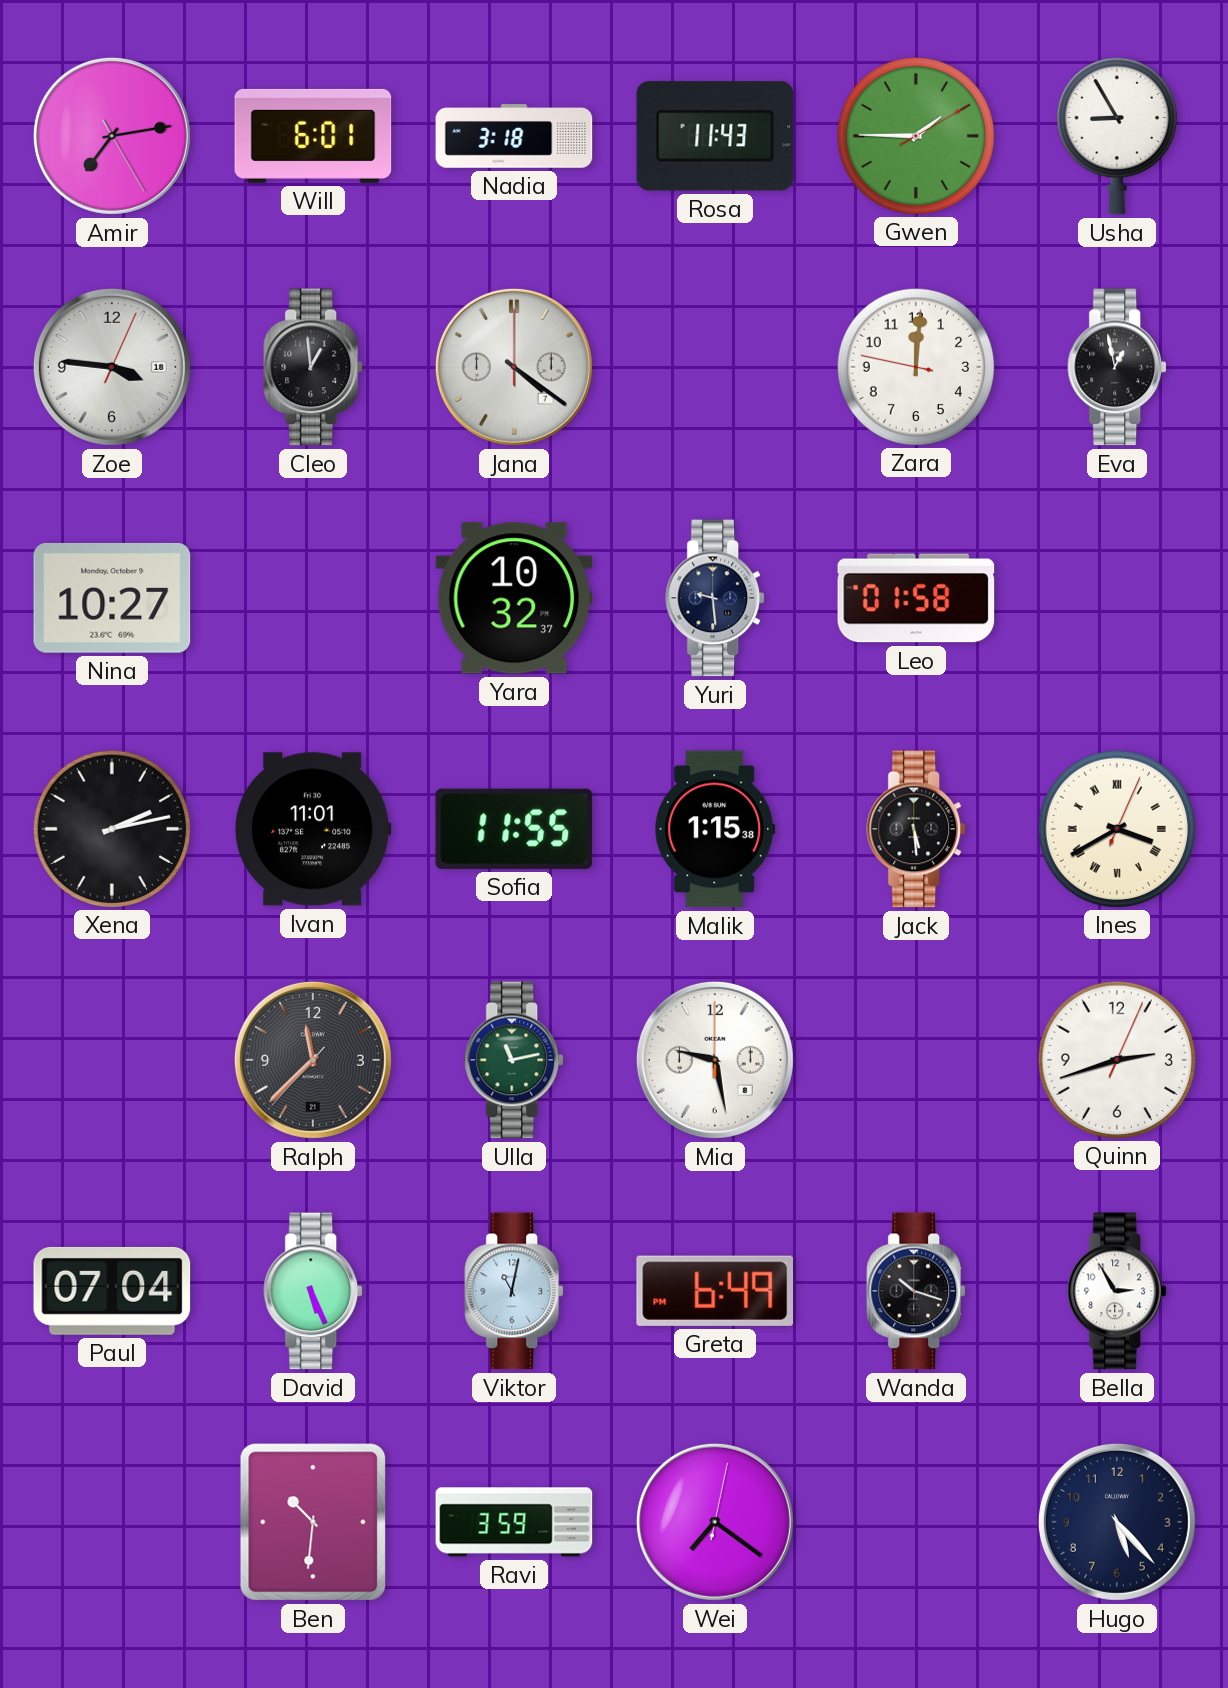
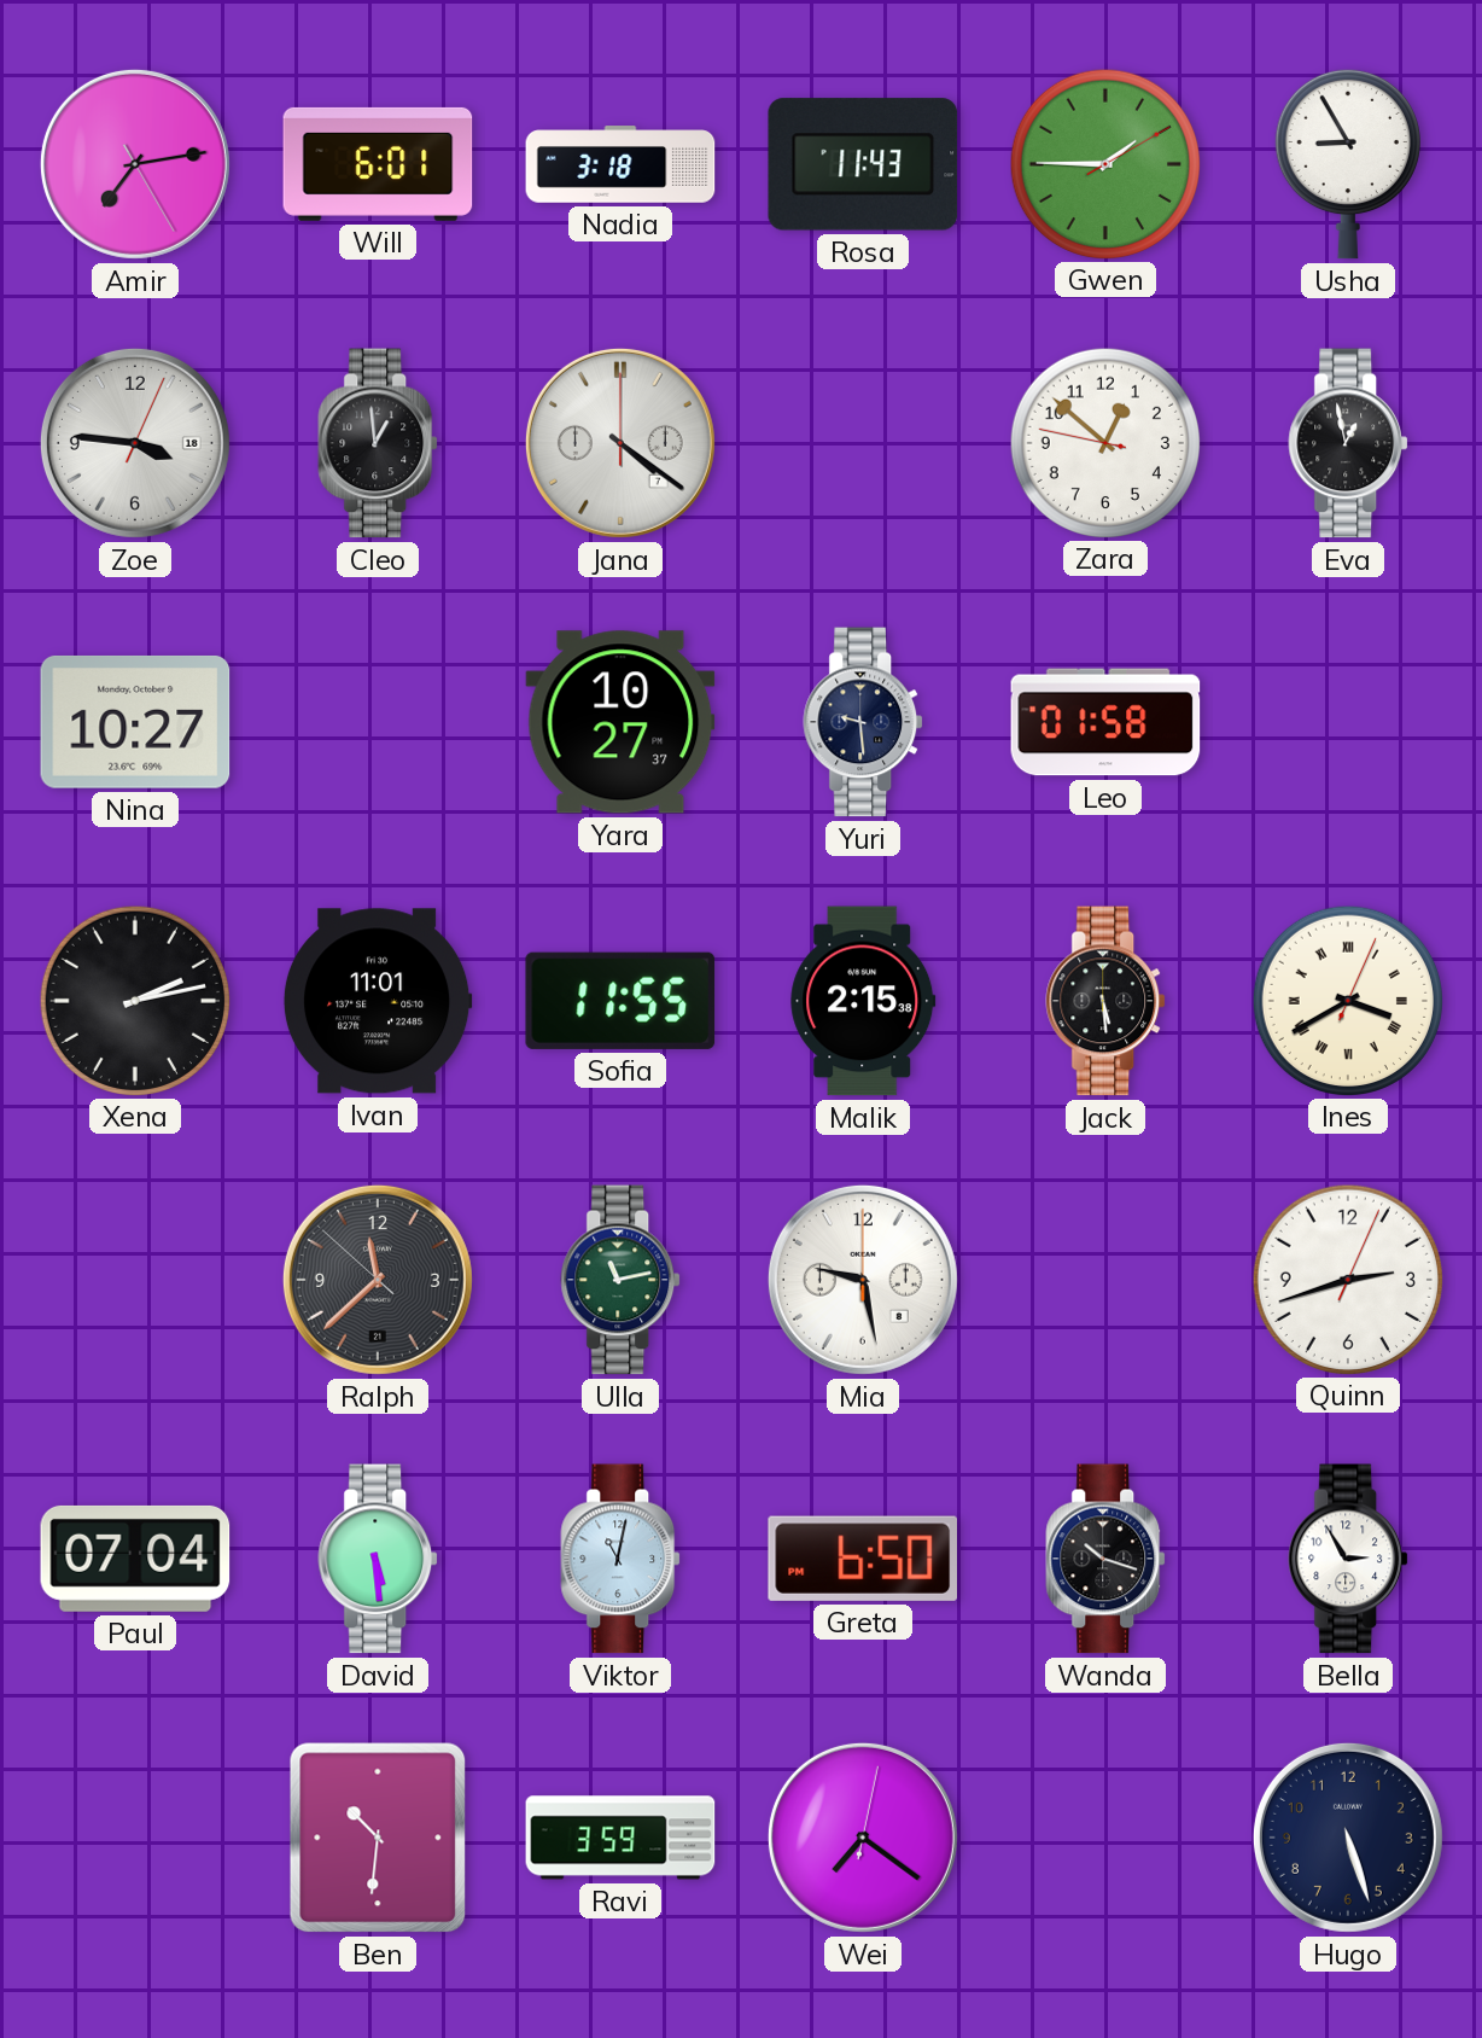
Zara: 12:00 -> 12:51 (1104, 442)
Yara: 10:32 -> 10:27 (620, 722)
Malik: 1:15 -> 2:15 (863, 1001)
Ralph: 11:37:37 -> 11:37:52 (378, 1280)
David: 5:26 -> 5:29 (379, 1559)
Greta: 6:49 -> 6:50 (862, 1559)
Hugo: 5:23 -> 5:27 (1348, 1838)
